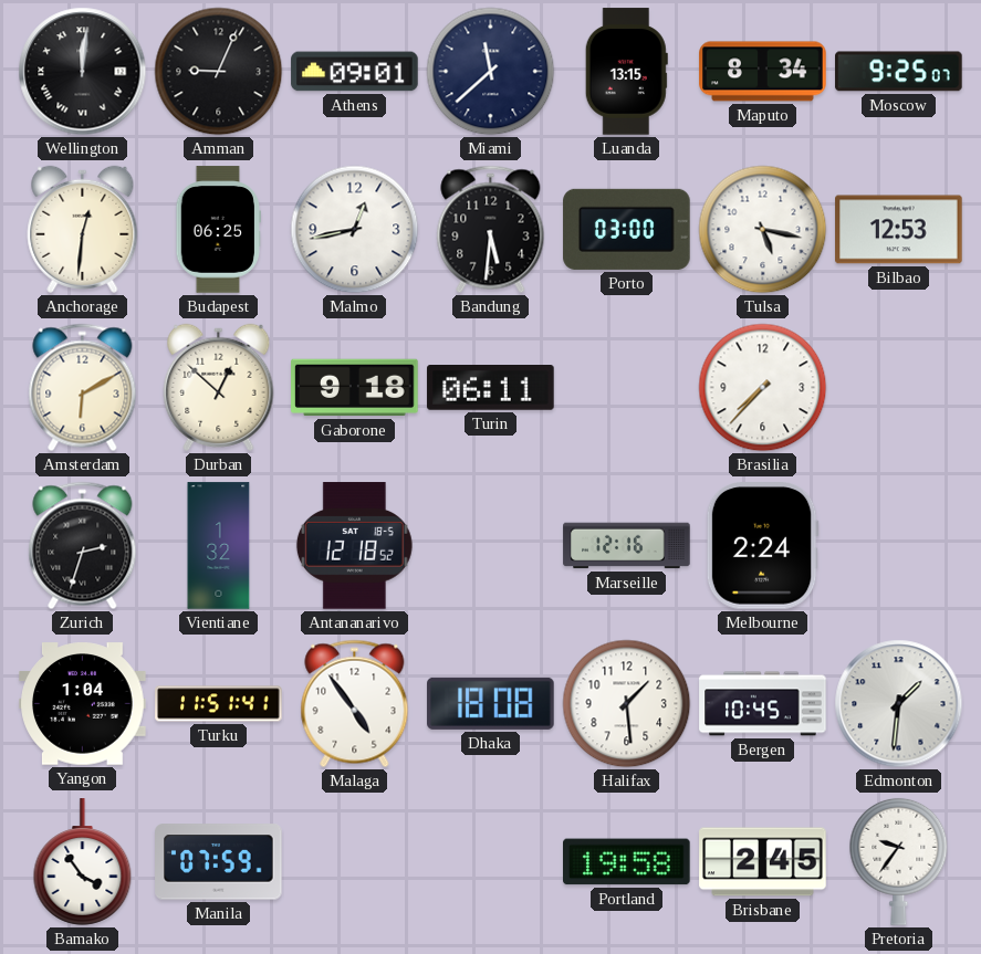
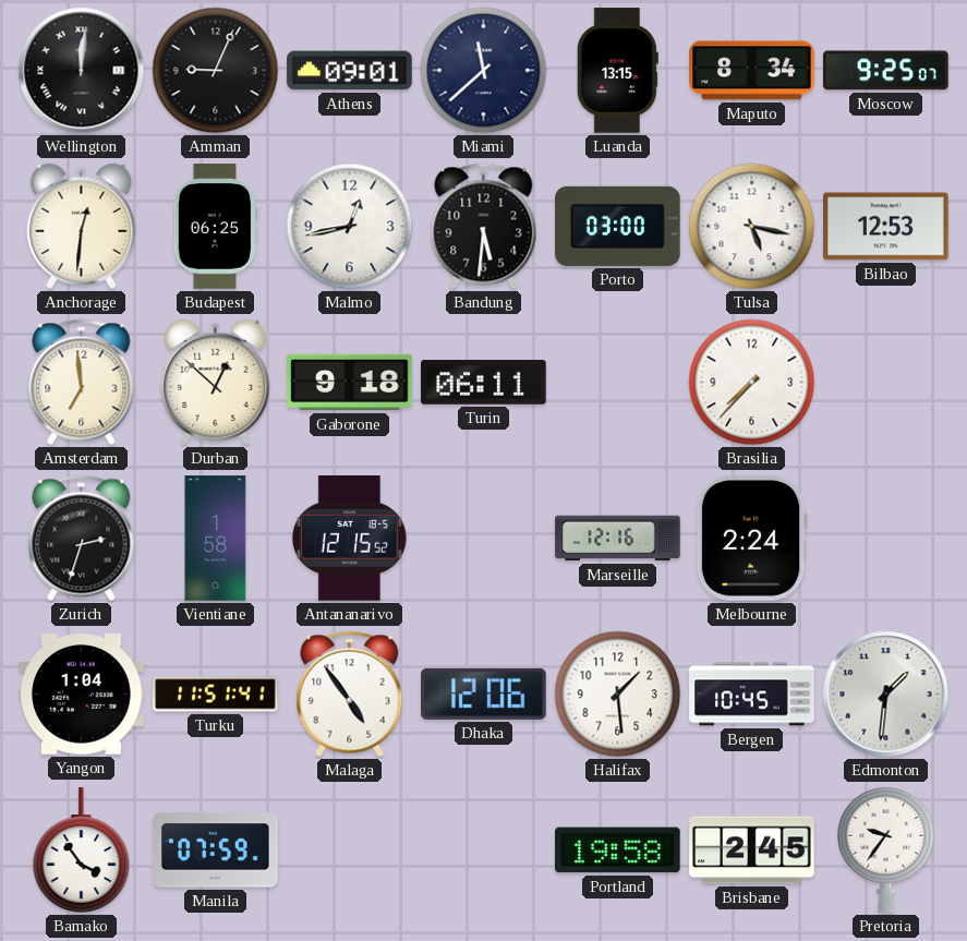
Amsterdam: 6:10 -> 6:59 (82, 383)
Vientiane: 1:32 -> 1:58 (216, 539)
Antananarivo: 12:18 -> 12:15 (349, 539)
Dhaka: 18:08 -> 12:06 (484, 693)
